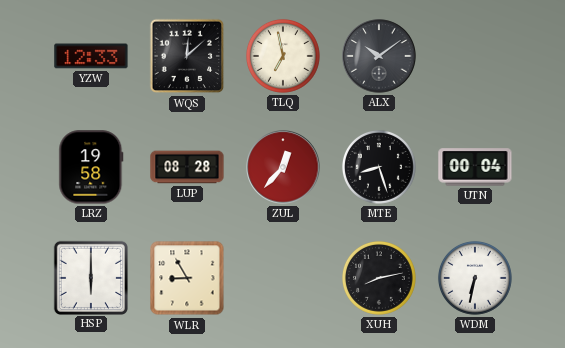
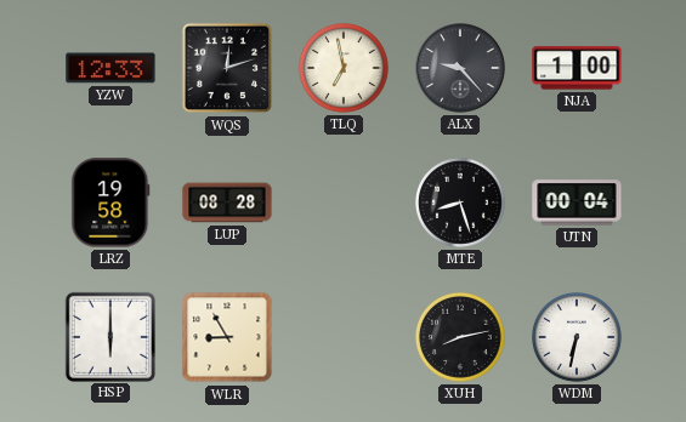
WQS: 12:08 -> 12:12 (227, 68)
ALX: 10:09 -> 9:23 (460, 68)
NJA: none -> 1:00 (577, 68)
ZUL: 12:37 -> none (283, 167)
